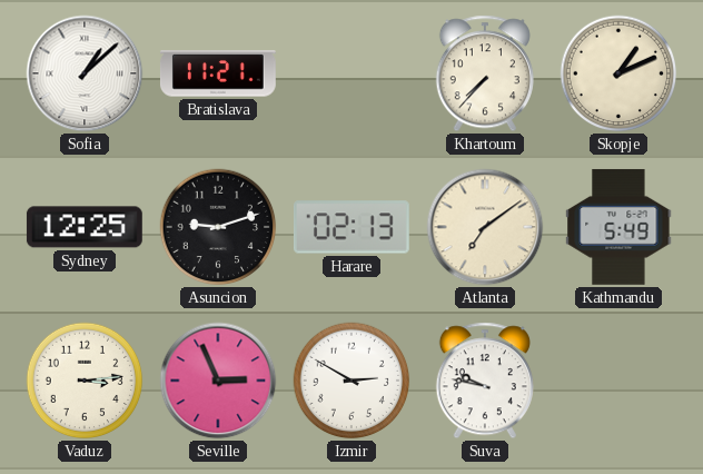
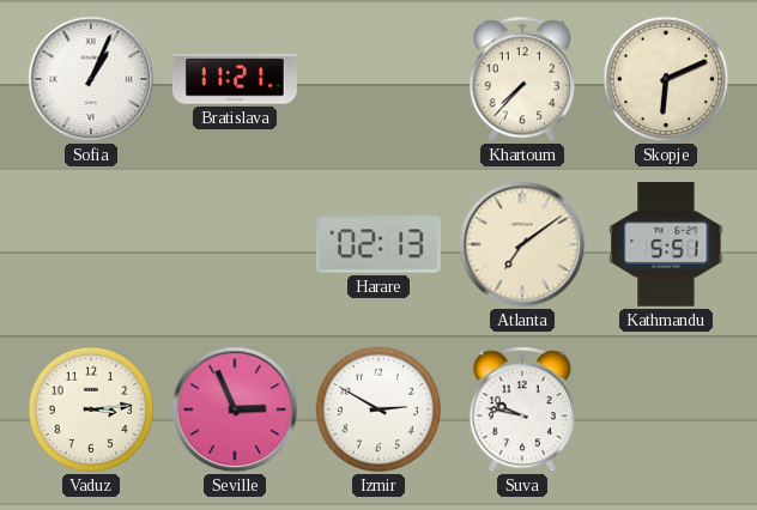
Sofia: 1:08 -> 1:04 (91, 79)
Skopje: 1:11 -> 6:11 (666, 79)
Sydney: 12:25 -> none (85, 227)
Asuncion: 9:12 -> none (218, 227)
Kathmandu: 5:49 -> 5:51 (666, 244)
